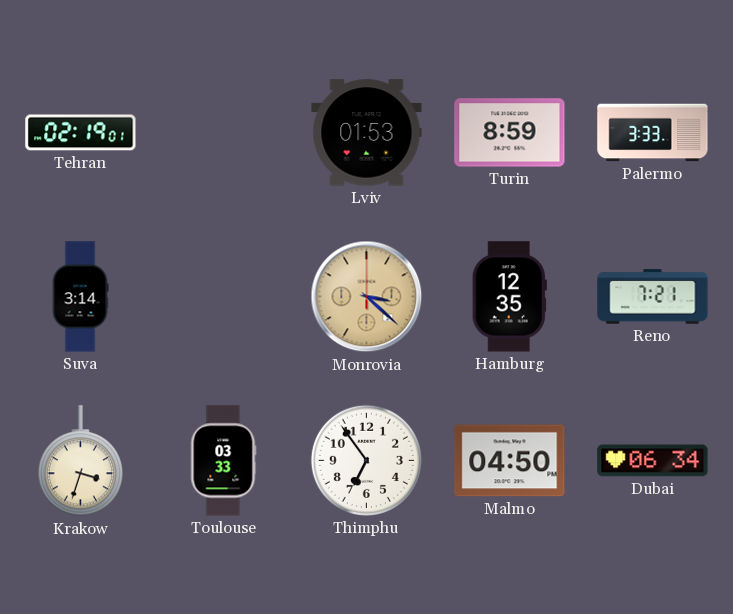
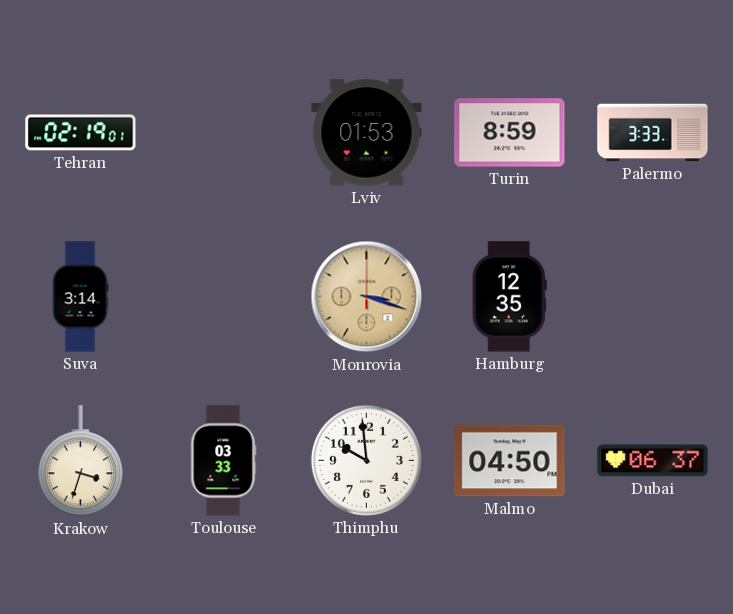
Monrovia: 3:22 -> 3:18 (367, 297)
Reno: 7:21 -> none (653, 297)
Thimphu: 6:54 -> 9:59 (366, 460)
Dubai: 06:34 -> 06:37 (653, 461)
